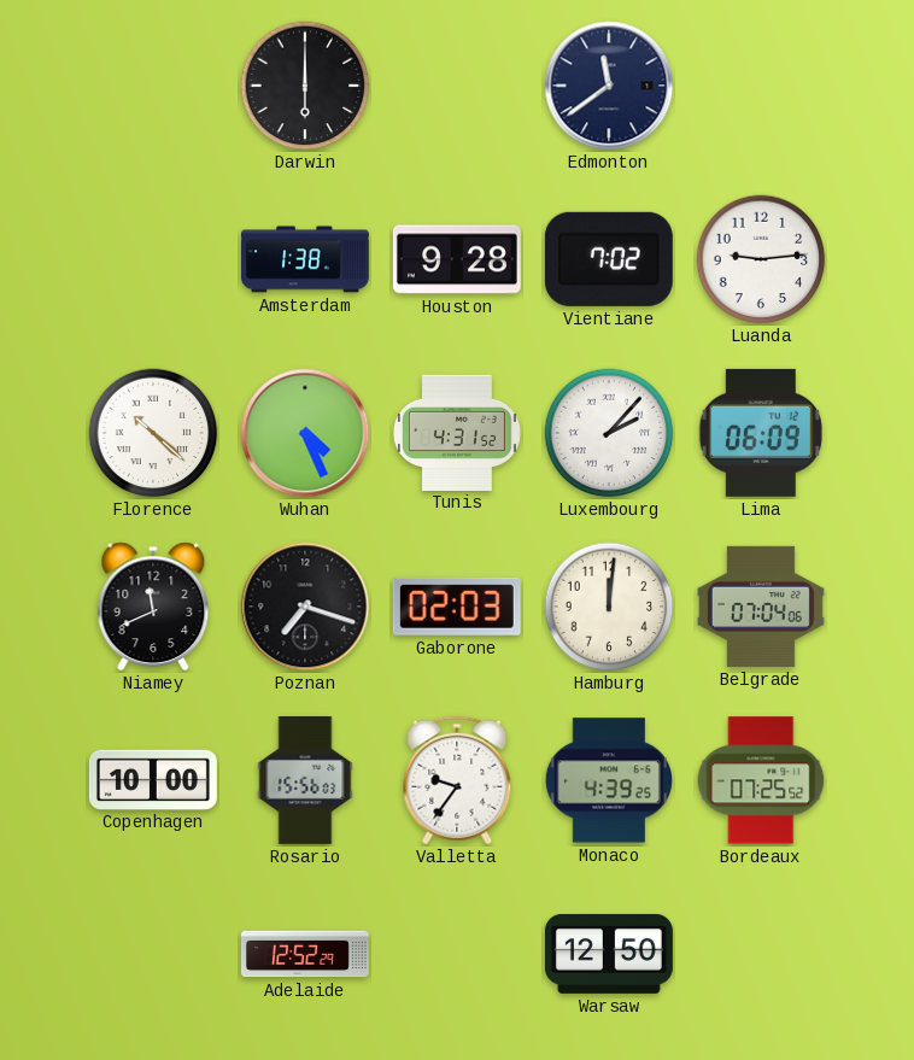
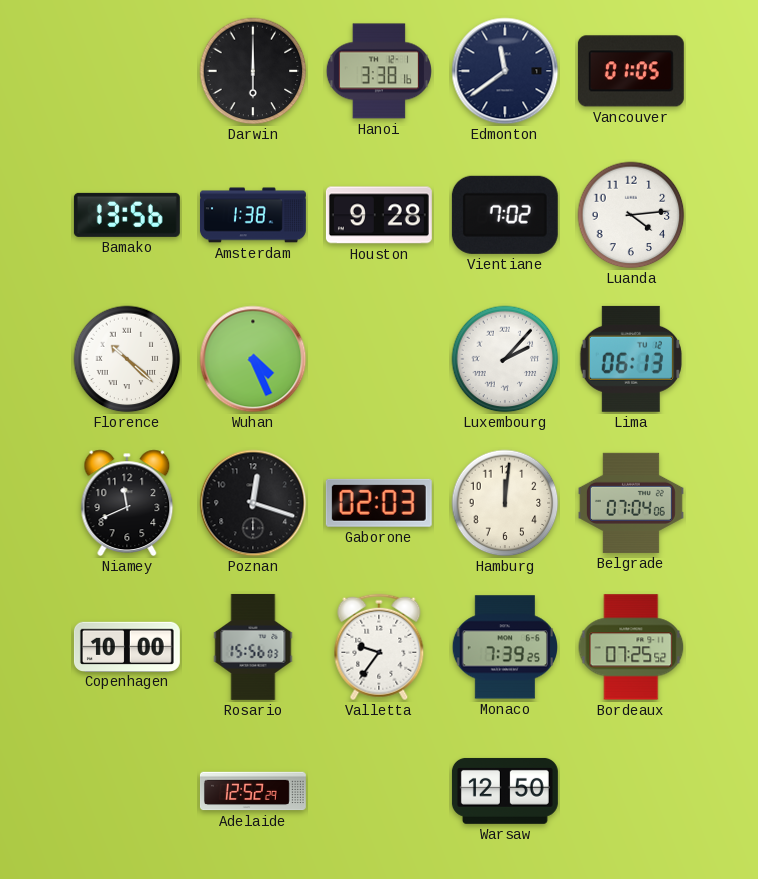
Hanoi: none -> 3:38 (379, 71)
Vancouver: none -> 01:05 (631, 71)
Bamako: none -> 13:56 (127, 215)
Luanda: 9:14 -> 4:14 (631, 215)
Tunis: 4:31 -> none (457, 432)
Lima: 06:09 -> 06:13 (631, 359)
Poznan: 7:18 -> 12:18 (253, 503)
Monaco: 4:39 -> 7:39 (504, 647)
